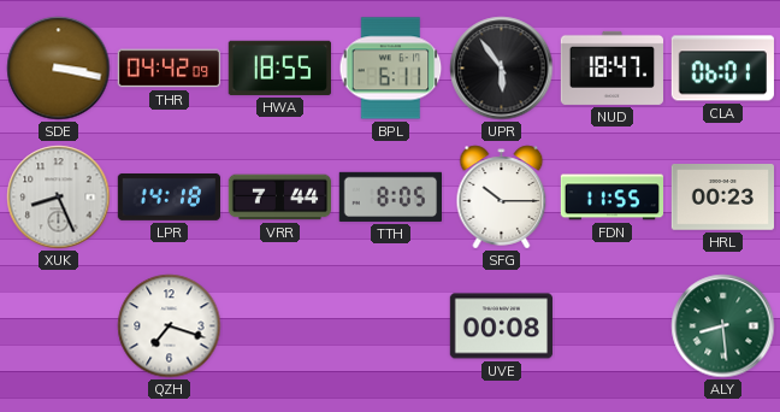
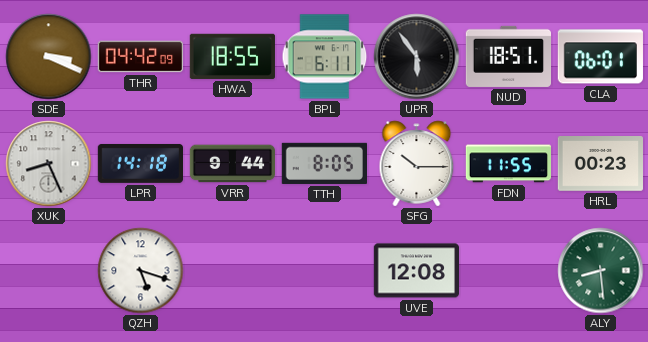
SDE: 3:17 -> 3:19 (49, 57)
NUD: 18:47 -> 18:51 (508, 56)
VRR: 7:44 -> 9:44 (233, 164)
QZH: 7:18 -> 5:18 (141, 271)
UVE: 00:08 -> 12:08 (416, 271)
